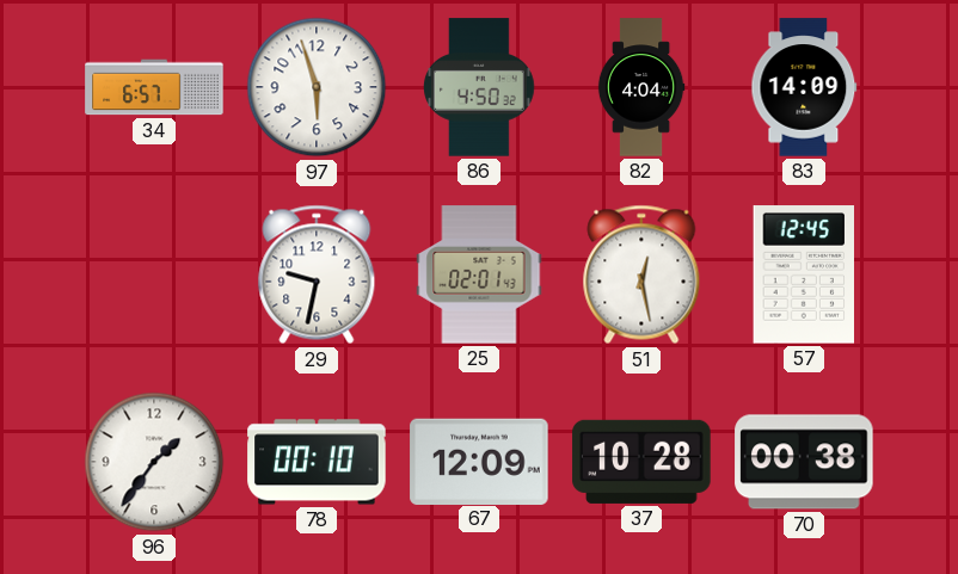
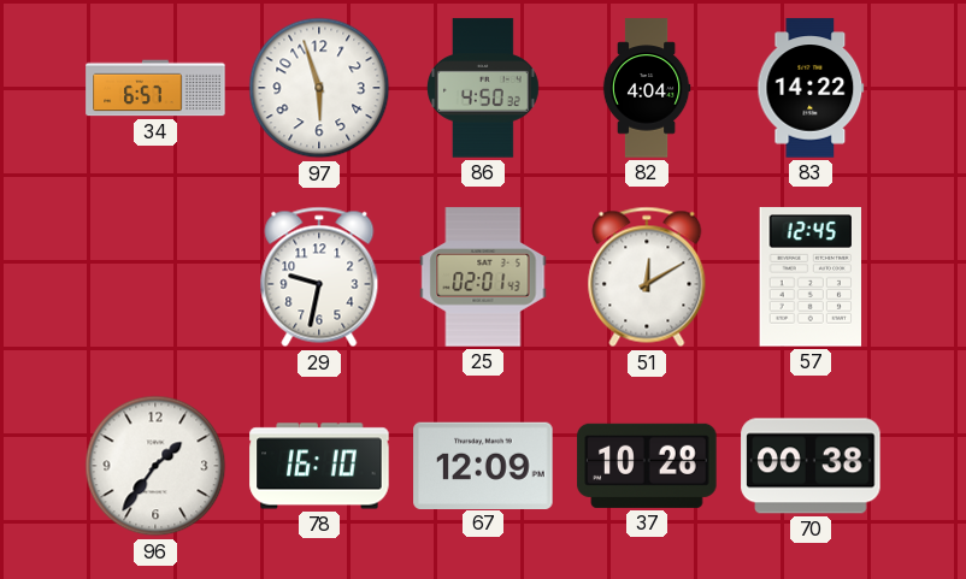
83: 14:09 -> 14:22 (811, 88)
51: 12:28 -> 12:10 (647, 277)
78: 00:10 -> 16:10 (319, 466)
